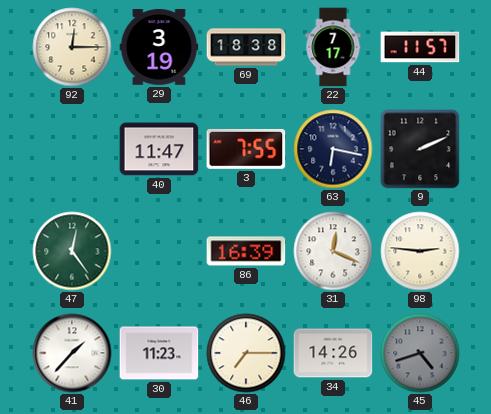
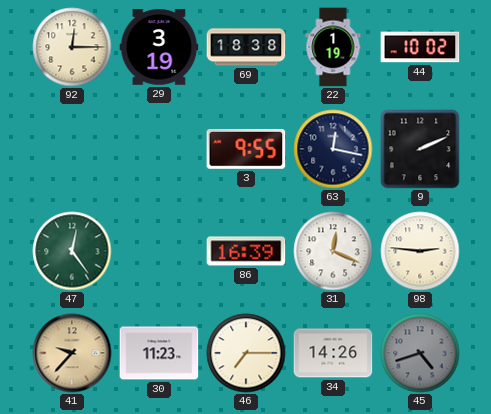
22: 7:17 -> 1:19 (333, 47)
44: 11:57 -> 10:02 (420, 47)
40: 11:47 -> none (159, 149)
3: 7:55 -> 9:55 (246, 149)
63: 6:17 -> 12:17 (333, 149)
41: 1:37 -> 9:37 (72, 353)
41 dial: white -> champagne (72, 353)
